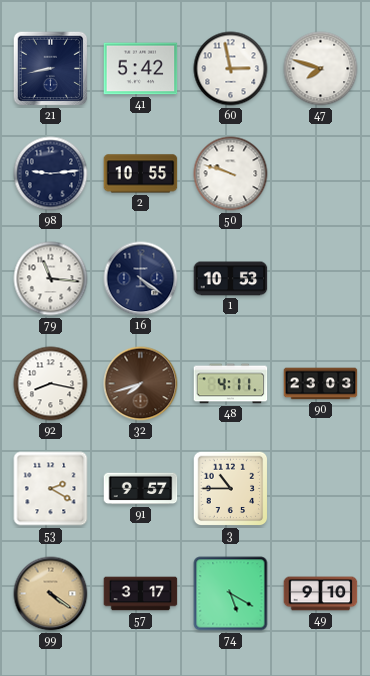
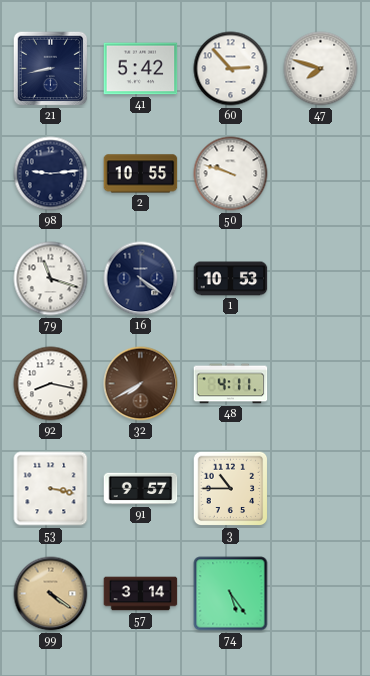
60: 2:58 -> 2:53 (231, 69)
79: 11:16 -> 11:18 (51, 279)
32: 7:42 -> 7:40 (141, 384)
90: 23:03 -> none (321, 384)
53: 2:20 -> 3:17 (51, 489)
57: 3:17 -> 3:14 (141, 594)
74: 5:20 -> 5:24 (231, 594)
49: 9:10 -> none (321, 594)
